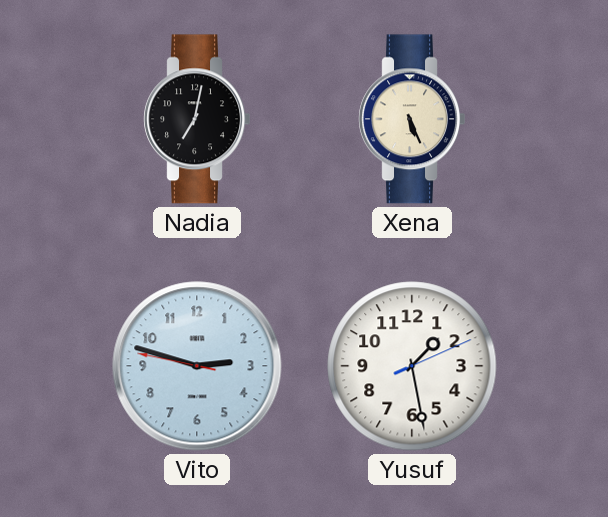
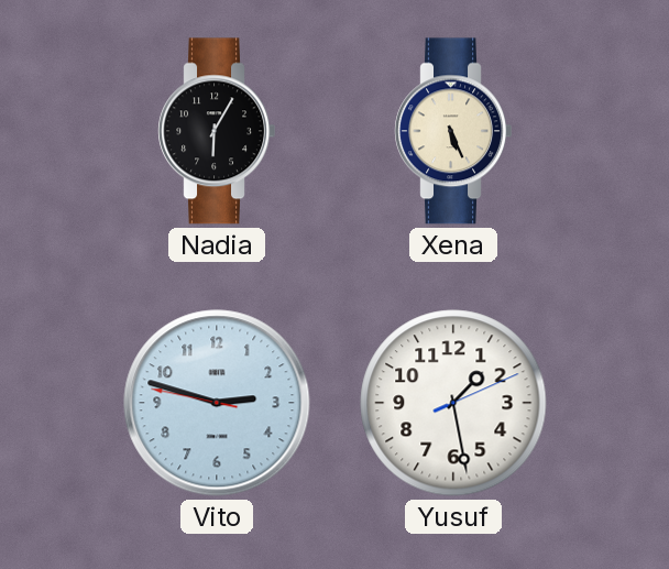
Nadia: 7:02 -> 6:05 (217, 131)
